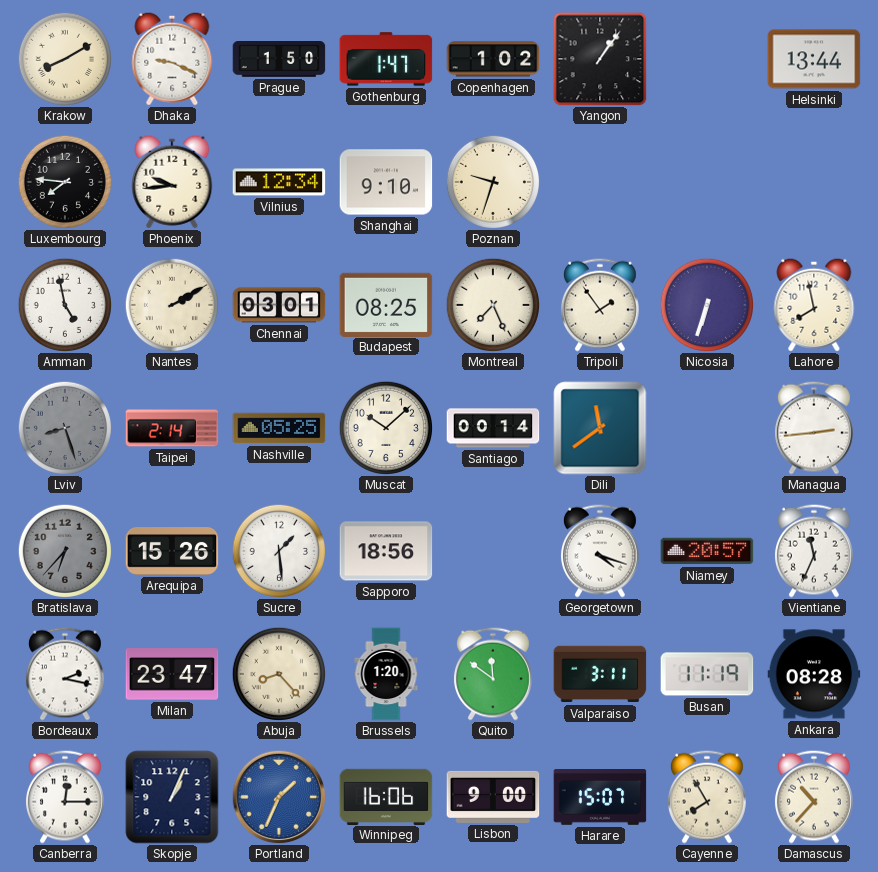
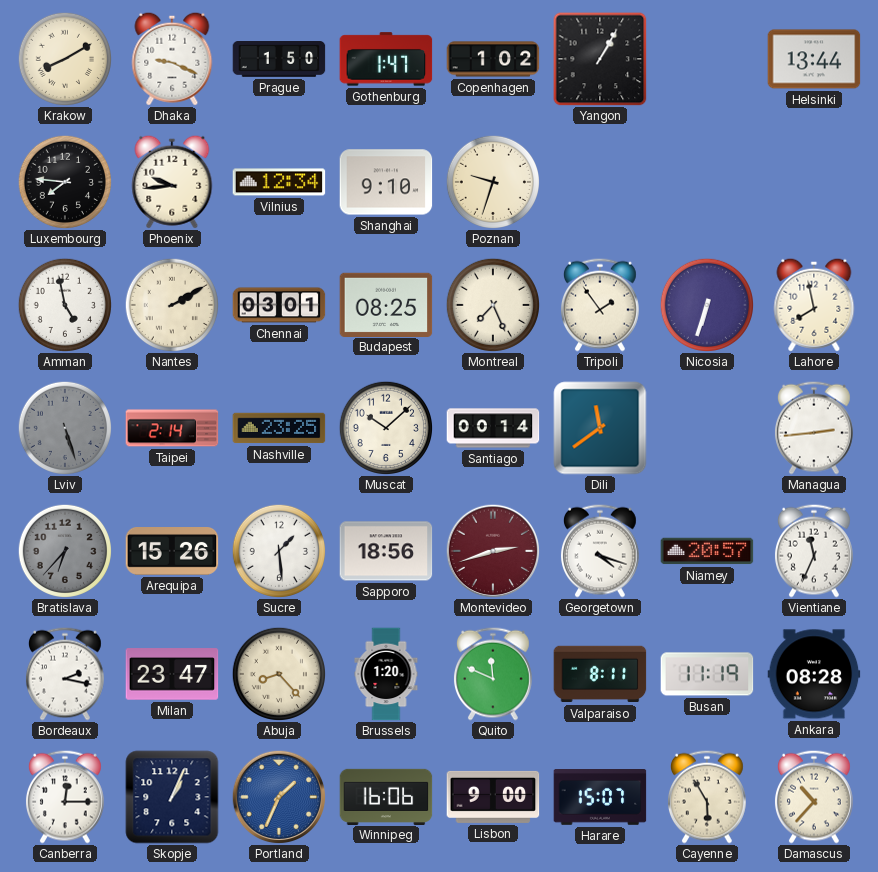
Yangon: 1:06 -> 1:05 (600, 59)
Lviv: 8:27 -> 5:27 (64, 427)
Nashville: 05:25 -> 23:25 (279, 428)
Montevideo: none -> 2:42 (493, 551)
Quito: 11:51 -> 11:49 (493, 674)
Valparaiso: 3:11 -> 8:11 (600, 674)
Cayenne: 7:55 -> 5:55 (707, 797)
